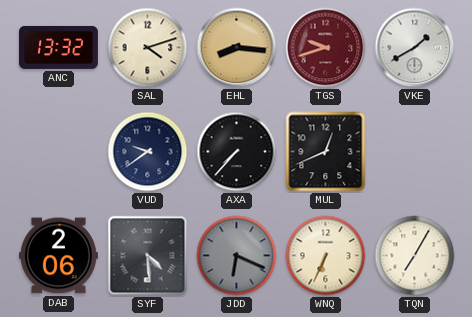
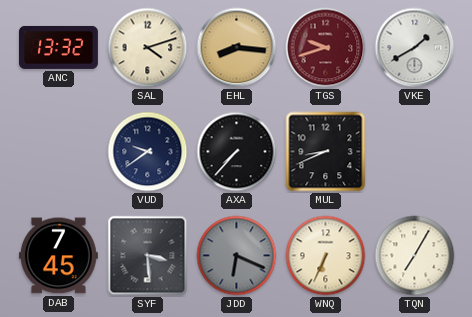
MUL: 12:41 -> 8:41 (326, 152)
DAB: 2:06 -> 7:45 (58, 256)
SYF: 4:29 -> 3:29 (148, 256)
